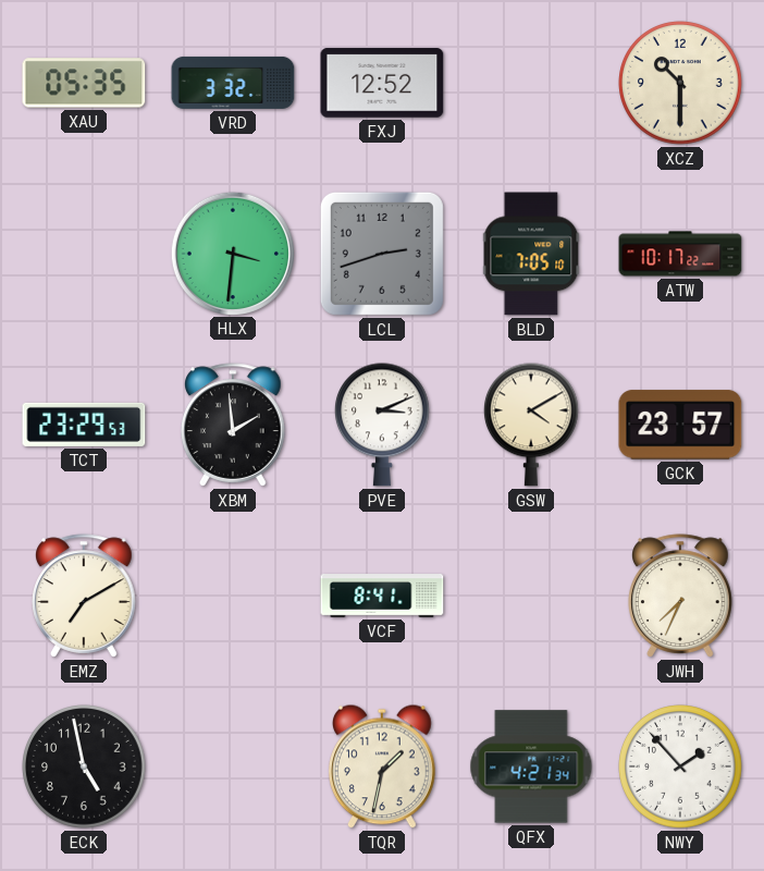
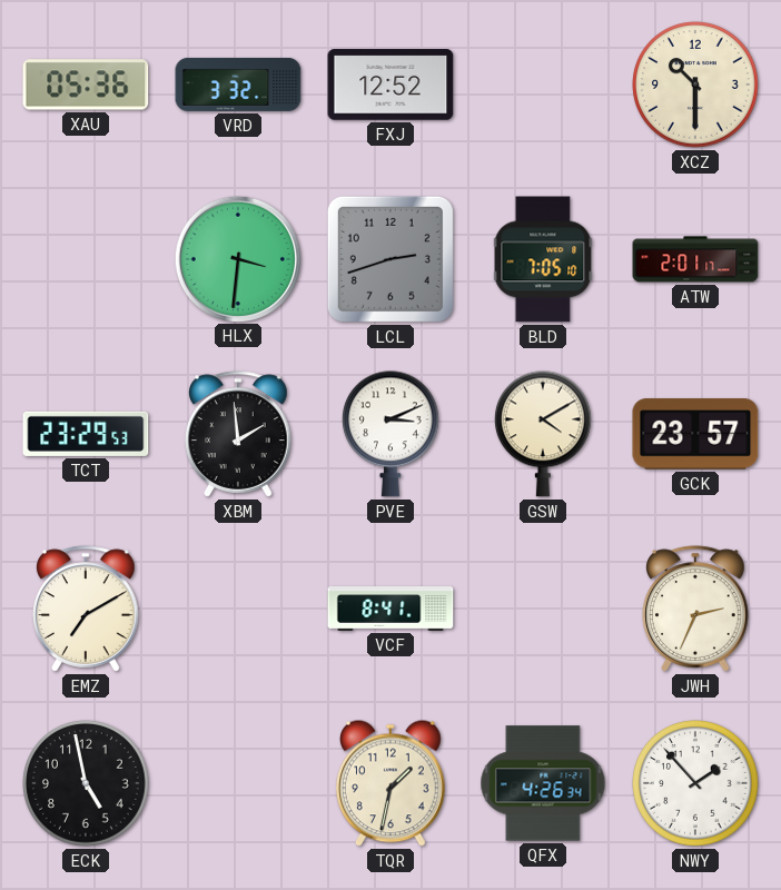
XAU: 05:35 -> 05:36 (86, 85)
ATW: 10:17 -> 2:01 (695, 259)
JWH: 7:34 -> 2:34 (695, 609)
QFX: 4:21 -> 4:26 (543, 783)
